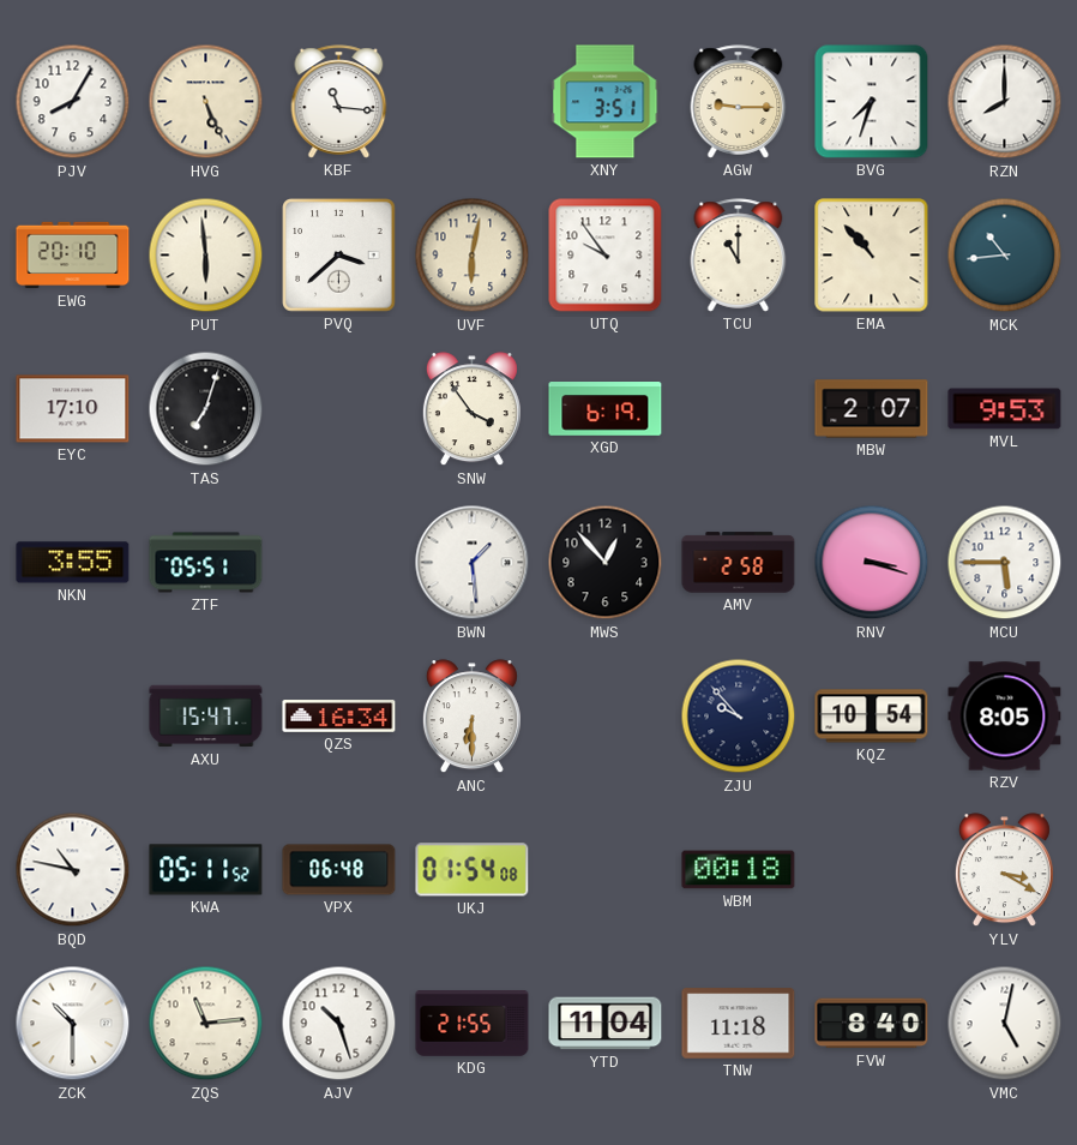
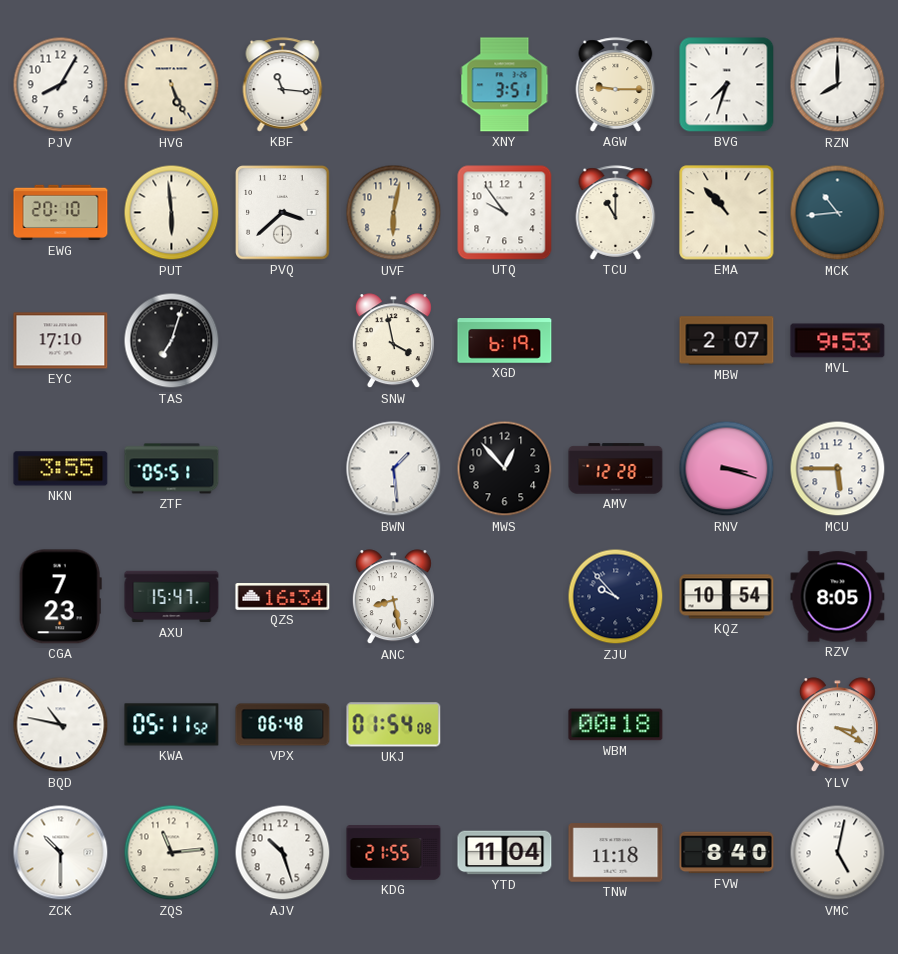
SNW: 3:54 -> 3:58 (393, 341)
AMV: 2:58 -> 12:28 (616, 469)
CGA: none -> 7:23 (60, 597)
ANC: 6:30 -> 8:28 (393, 597)
